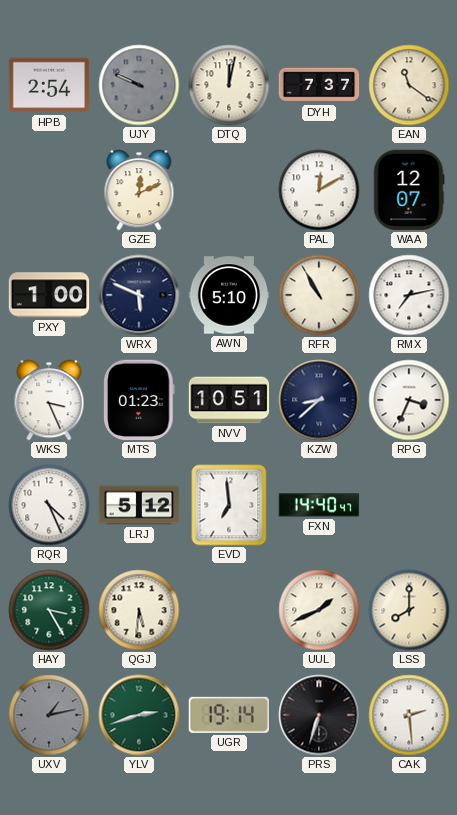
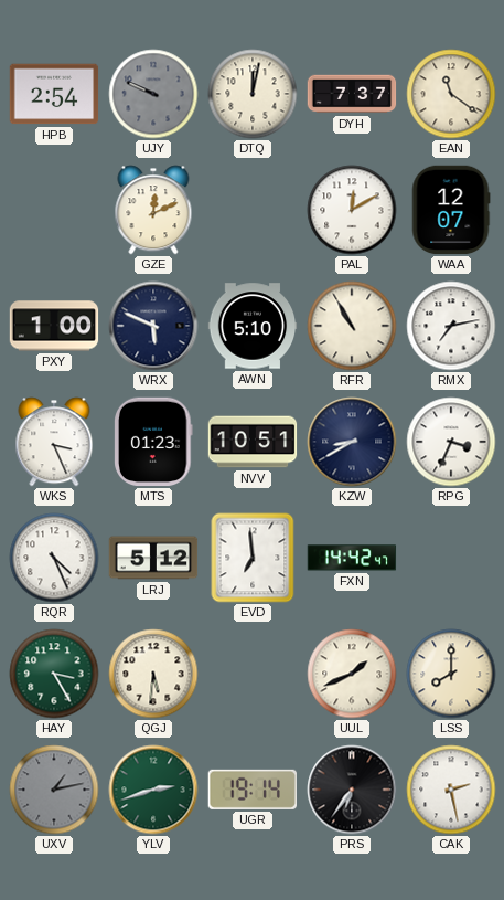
KZW: 8:38 -> 8:40 (352, 442)
FXN: 14:40 -> 14:42 (352, 558)
PRS: 6:33 -> 6:36 (352, 790)
CAK: 2:29 -> 2:28 (451, 790)
